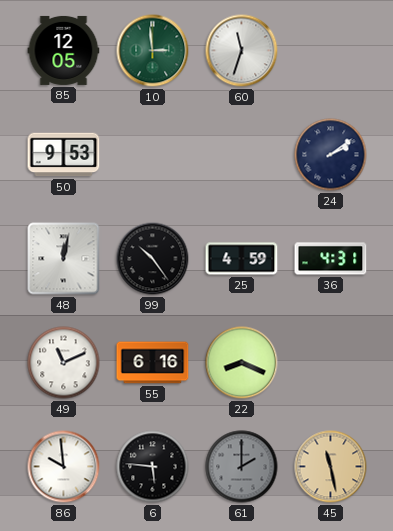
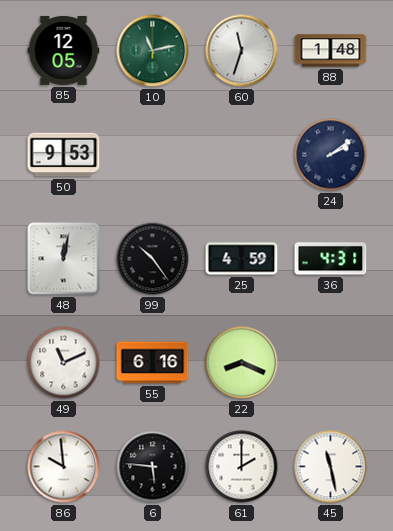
10: 2:59 -> 11:13 (153, 51)
88: none -> 1:48 (331, 51)
61 dial: grey -> white (242, 467)
45 dial: champagne -> white (331, 467)
